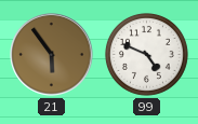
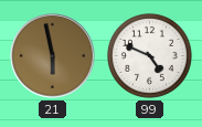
21: 5:54 -> 5:58 (53, 56)
